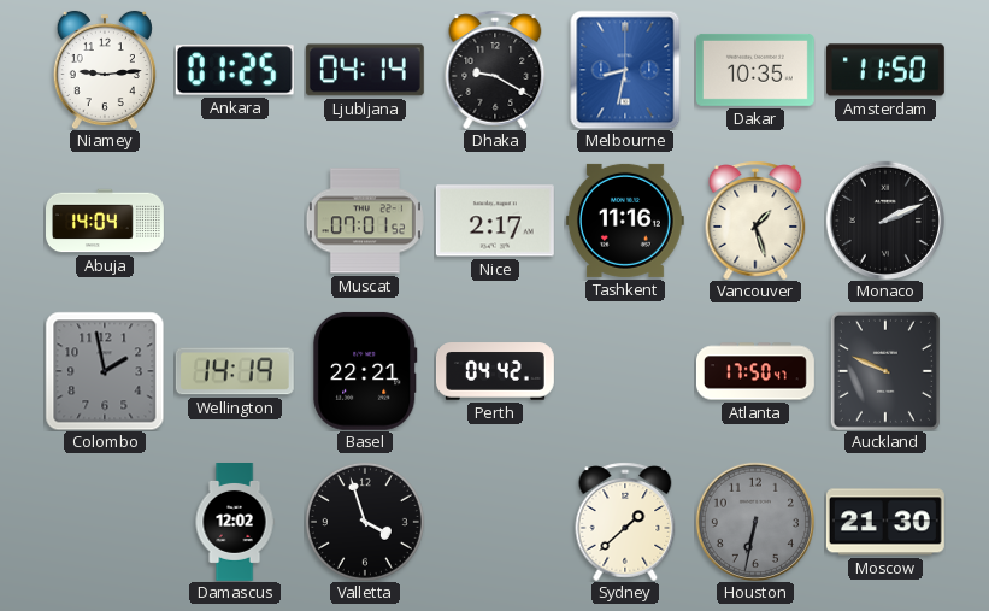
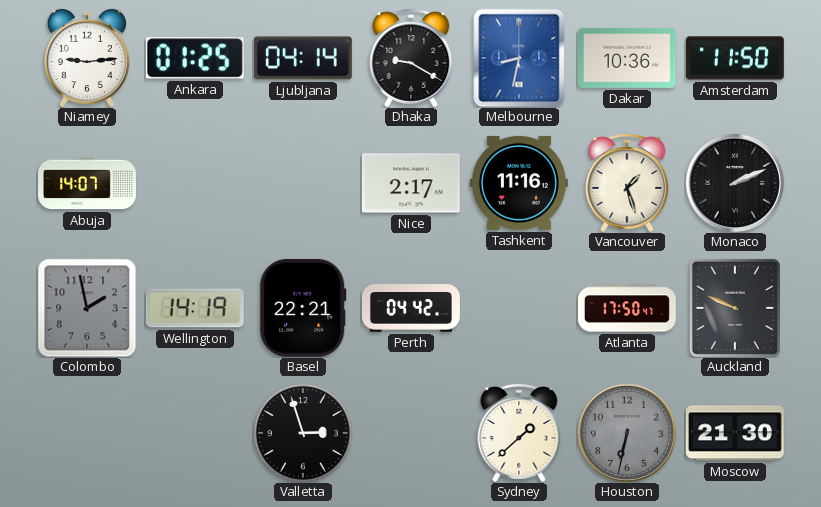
Dakar: 10:35 -> 10:36 (627, 58)
Abuja: 14:04 -> 14:07 (88, 183)
Muscat: 07:01 -> none (365, 221)
Damascus: 12:02 -> none (235, 523)
Valletta: 3:57 -> 2:57 (303, 433)
